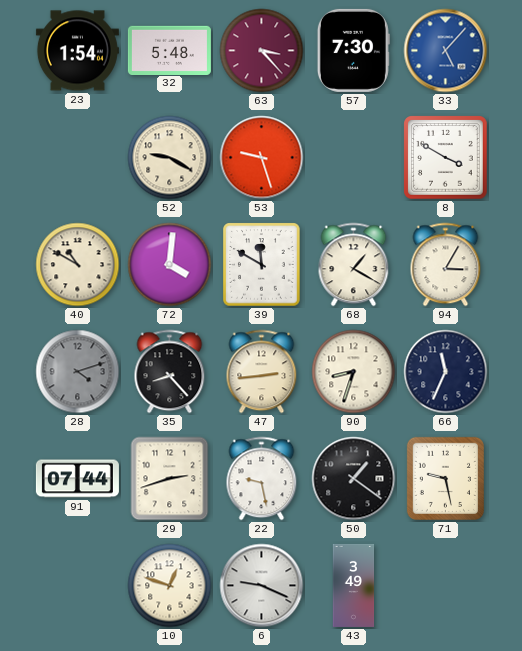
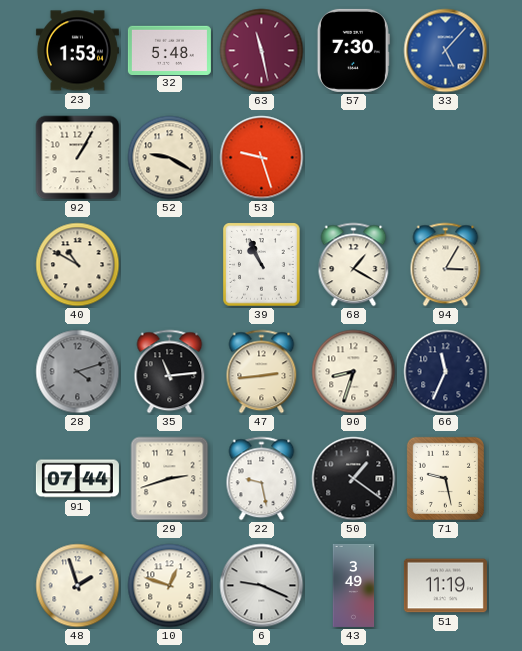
23: 1:54 -> 1:53 (77, 51)
63: 3:23 -> 11:28 (262, 51)
92: none -> 1:05 (78, 158)
8: 3:50 -> none (446, 158)
72: 4:01 -> none (170, 265)
39: 11:50 -> 10:56 (262, 265)
35: 8:23 -> 11:14 (170, 372)
48: none -> 1:57 (78, 586)
51: none -> 11:19 (445, 586)
